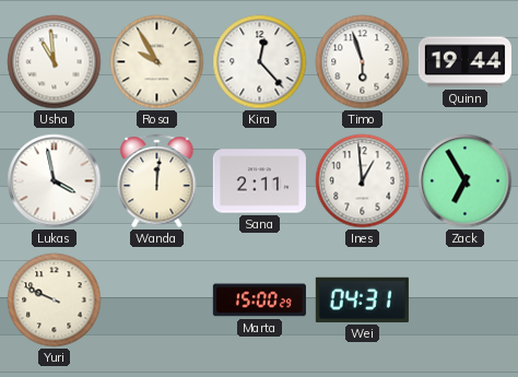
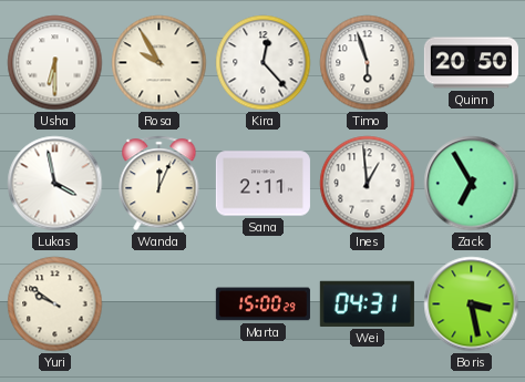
Usha: 10:59 -> 6:30 (55, 63)
Quinn: 19:44 -> 20:50 (471, 63)
Wanda: 12:01 -> 12:04 (159, 184)
Yuri: 9:49 -> 9:51 (55, 304)
Boris: none -> 3:28 (472, 304)
